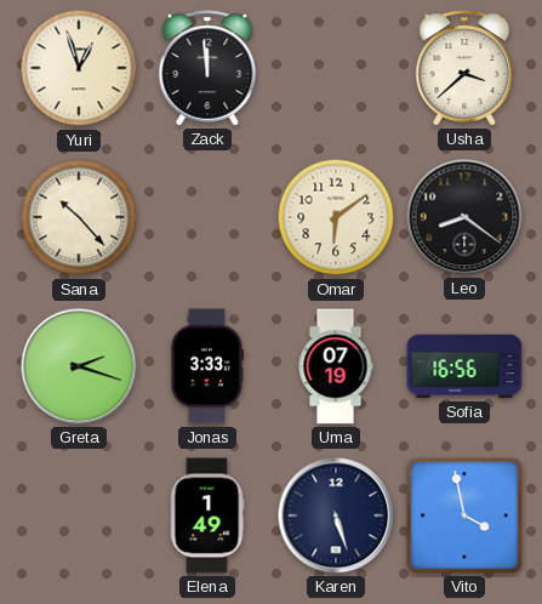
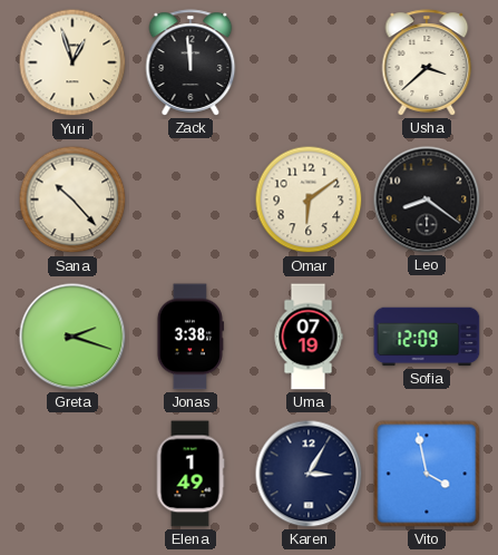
Jonas: 3:33 -> 3:38 (189, 337)
Sofia: 16:56 -> 12:09 (427, 337)
Karen: 5:27 -> 3:05 (309, 474)
